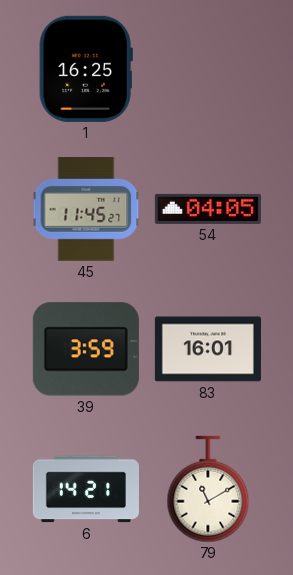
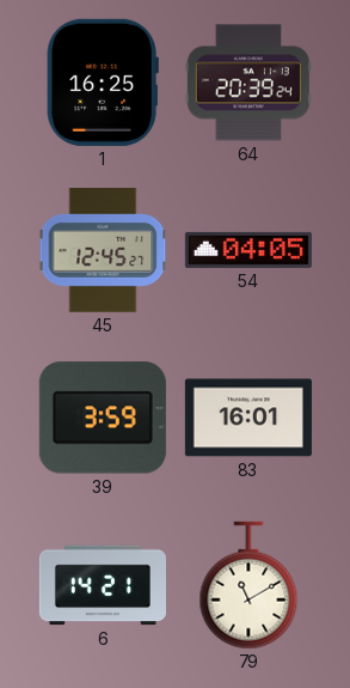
64: none -> 20:39 (248, 83)
45: 11:45 -> 12:45 (103, 250)
